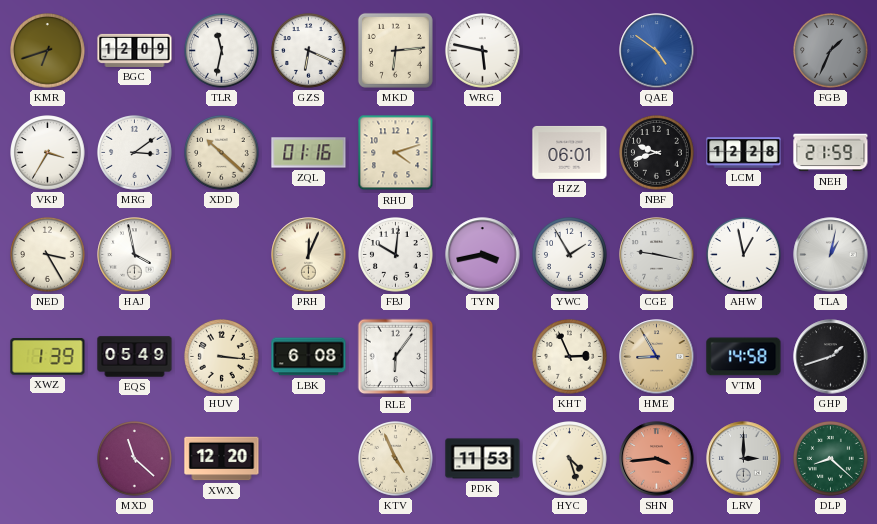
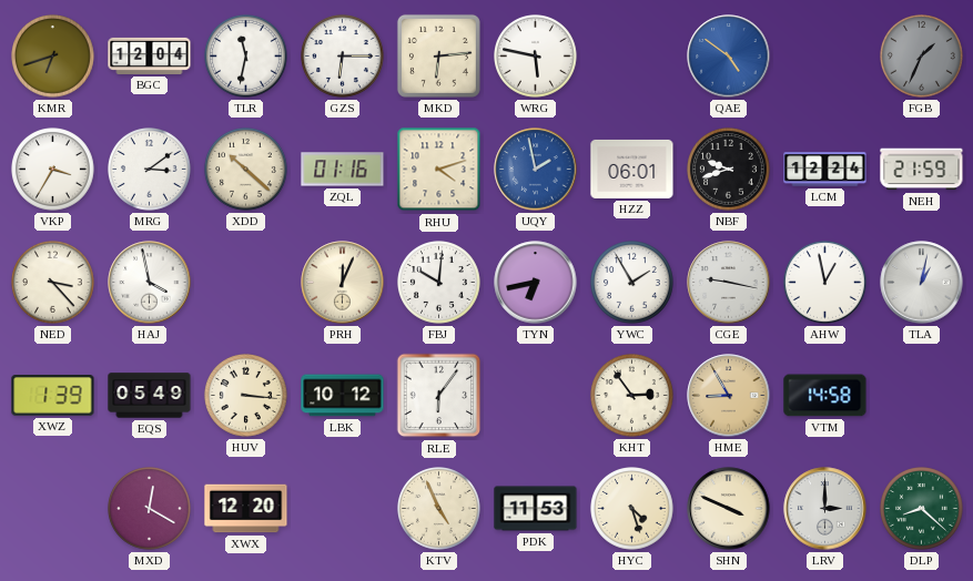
BGC: 12:09 -> 12:04 (150, 55)
GZS: 6:19 -> 6:15 (343, 57)
UQY: none -> 1:58 (536, 170)
LCM: 12:28 -> 12:24 (825, 170)
NED: 3:25 -> 3:23 (53, 283)
TYN: 3:43 -> 6:43 (536, 283)
LBK: 6:08 -> 10:12 (343, 396)
KHT: 2:56 -> 2:54 (632, 396)
GHP: 1:42 -> none (831, 357)
MXD: 11:22 -> 12:20 (150, 509)
SHN: 3:44 -> 3:49 (729, 509)
SHN dial: salmon -> cream (729, 509)
